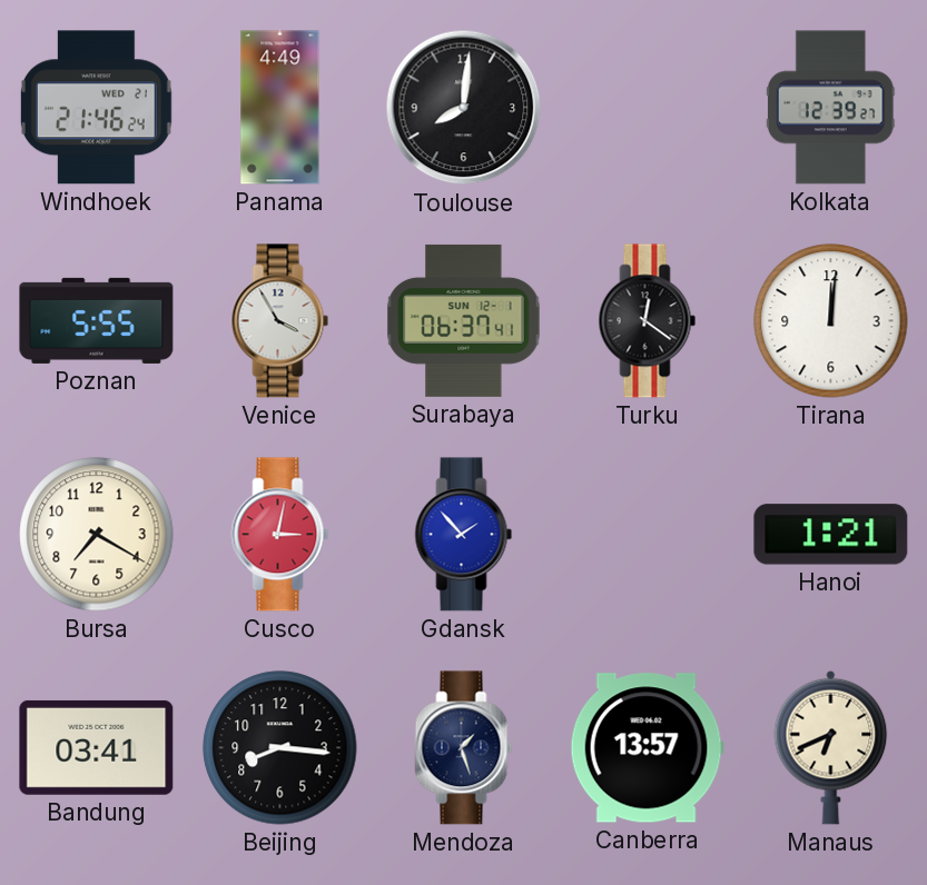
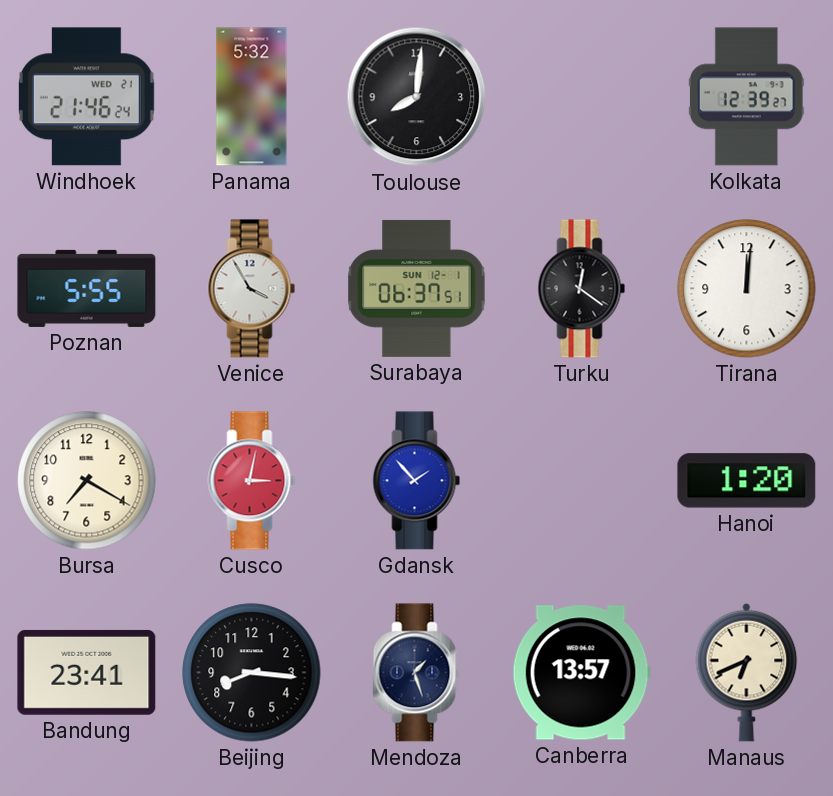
Panama: 4:49 -> 5:32 (252, 97)
Surabaya: 06:37:41 -> 06:37:51 (417, 288)
Hanoi: 1:21 -> 1:20 (747, 481)
Bandung: 03:41 -> 23:41 (87, 672)
